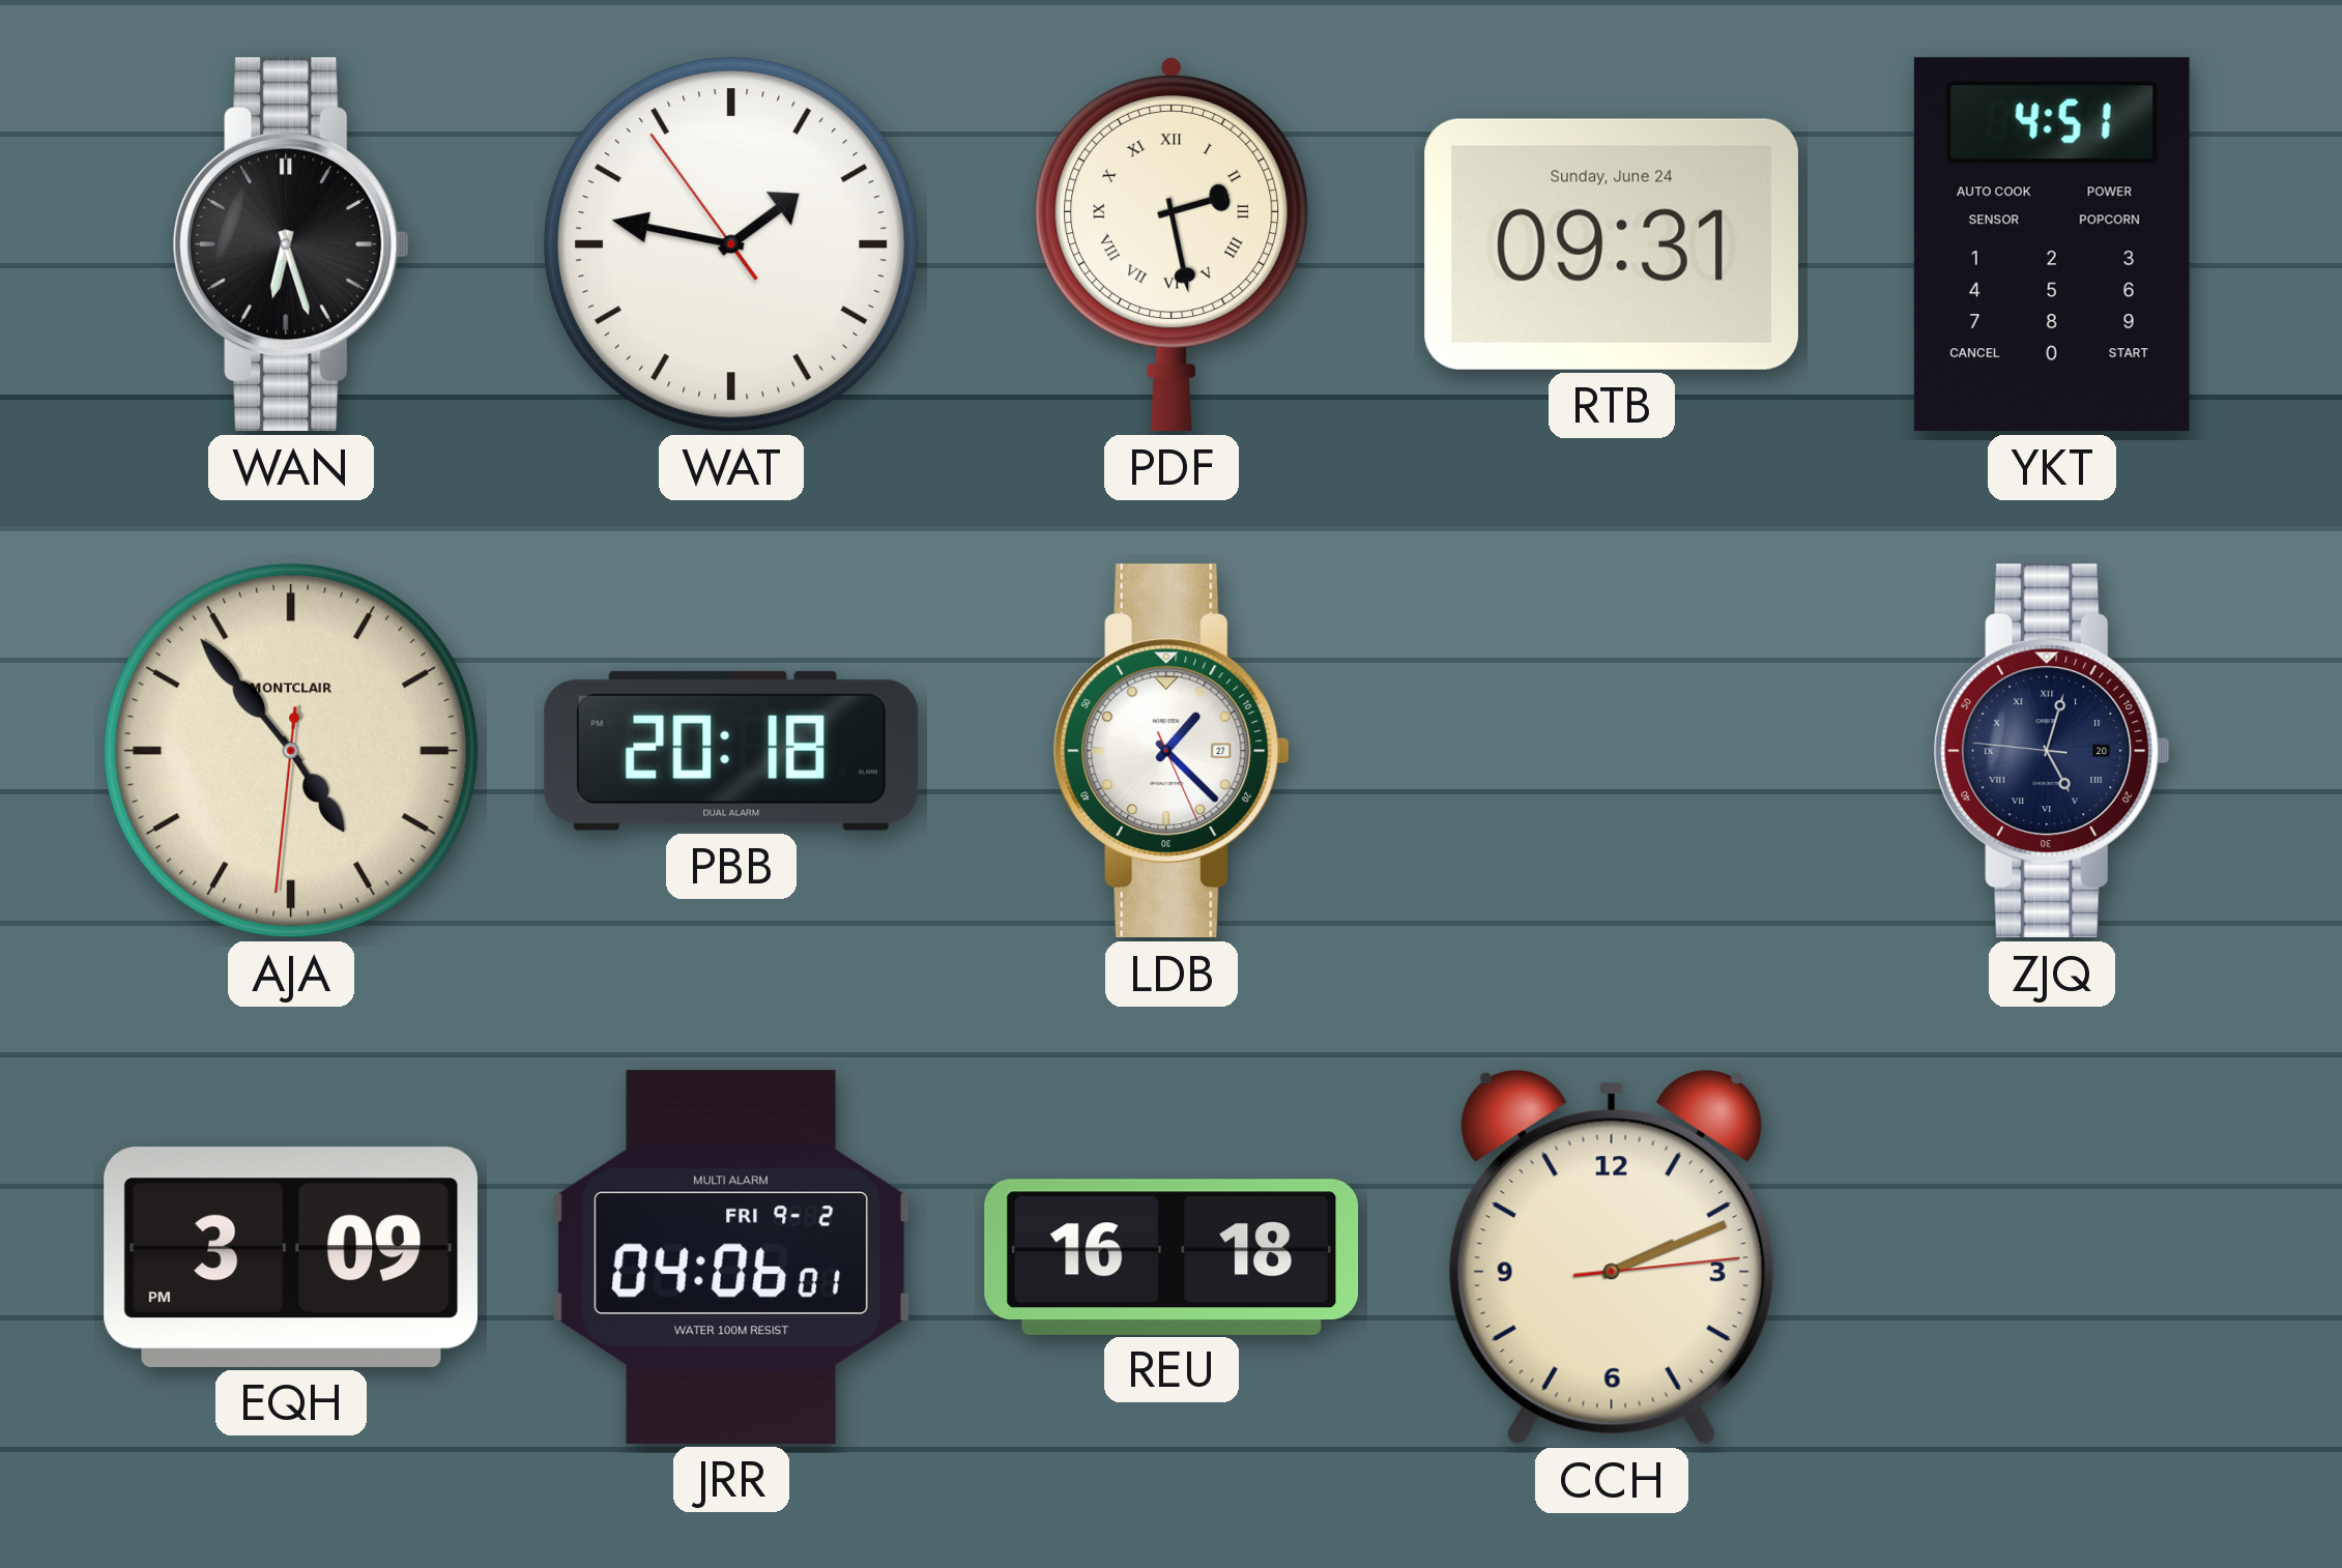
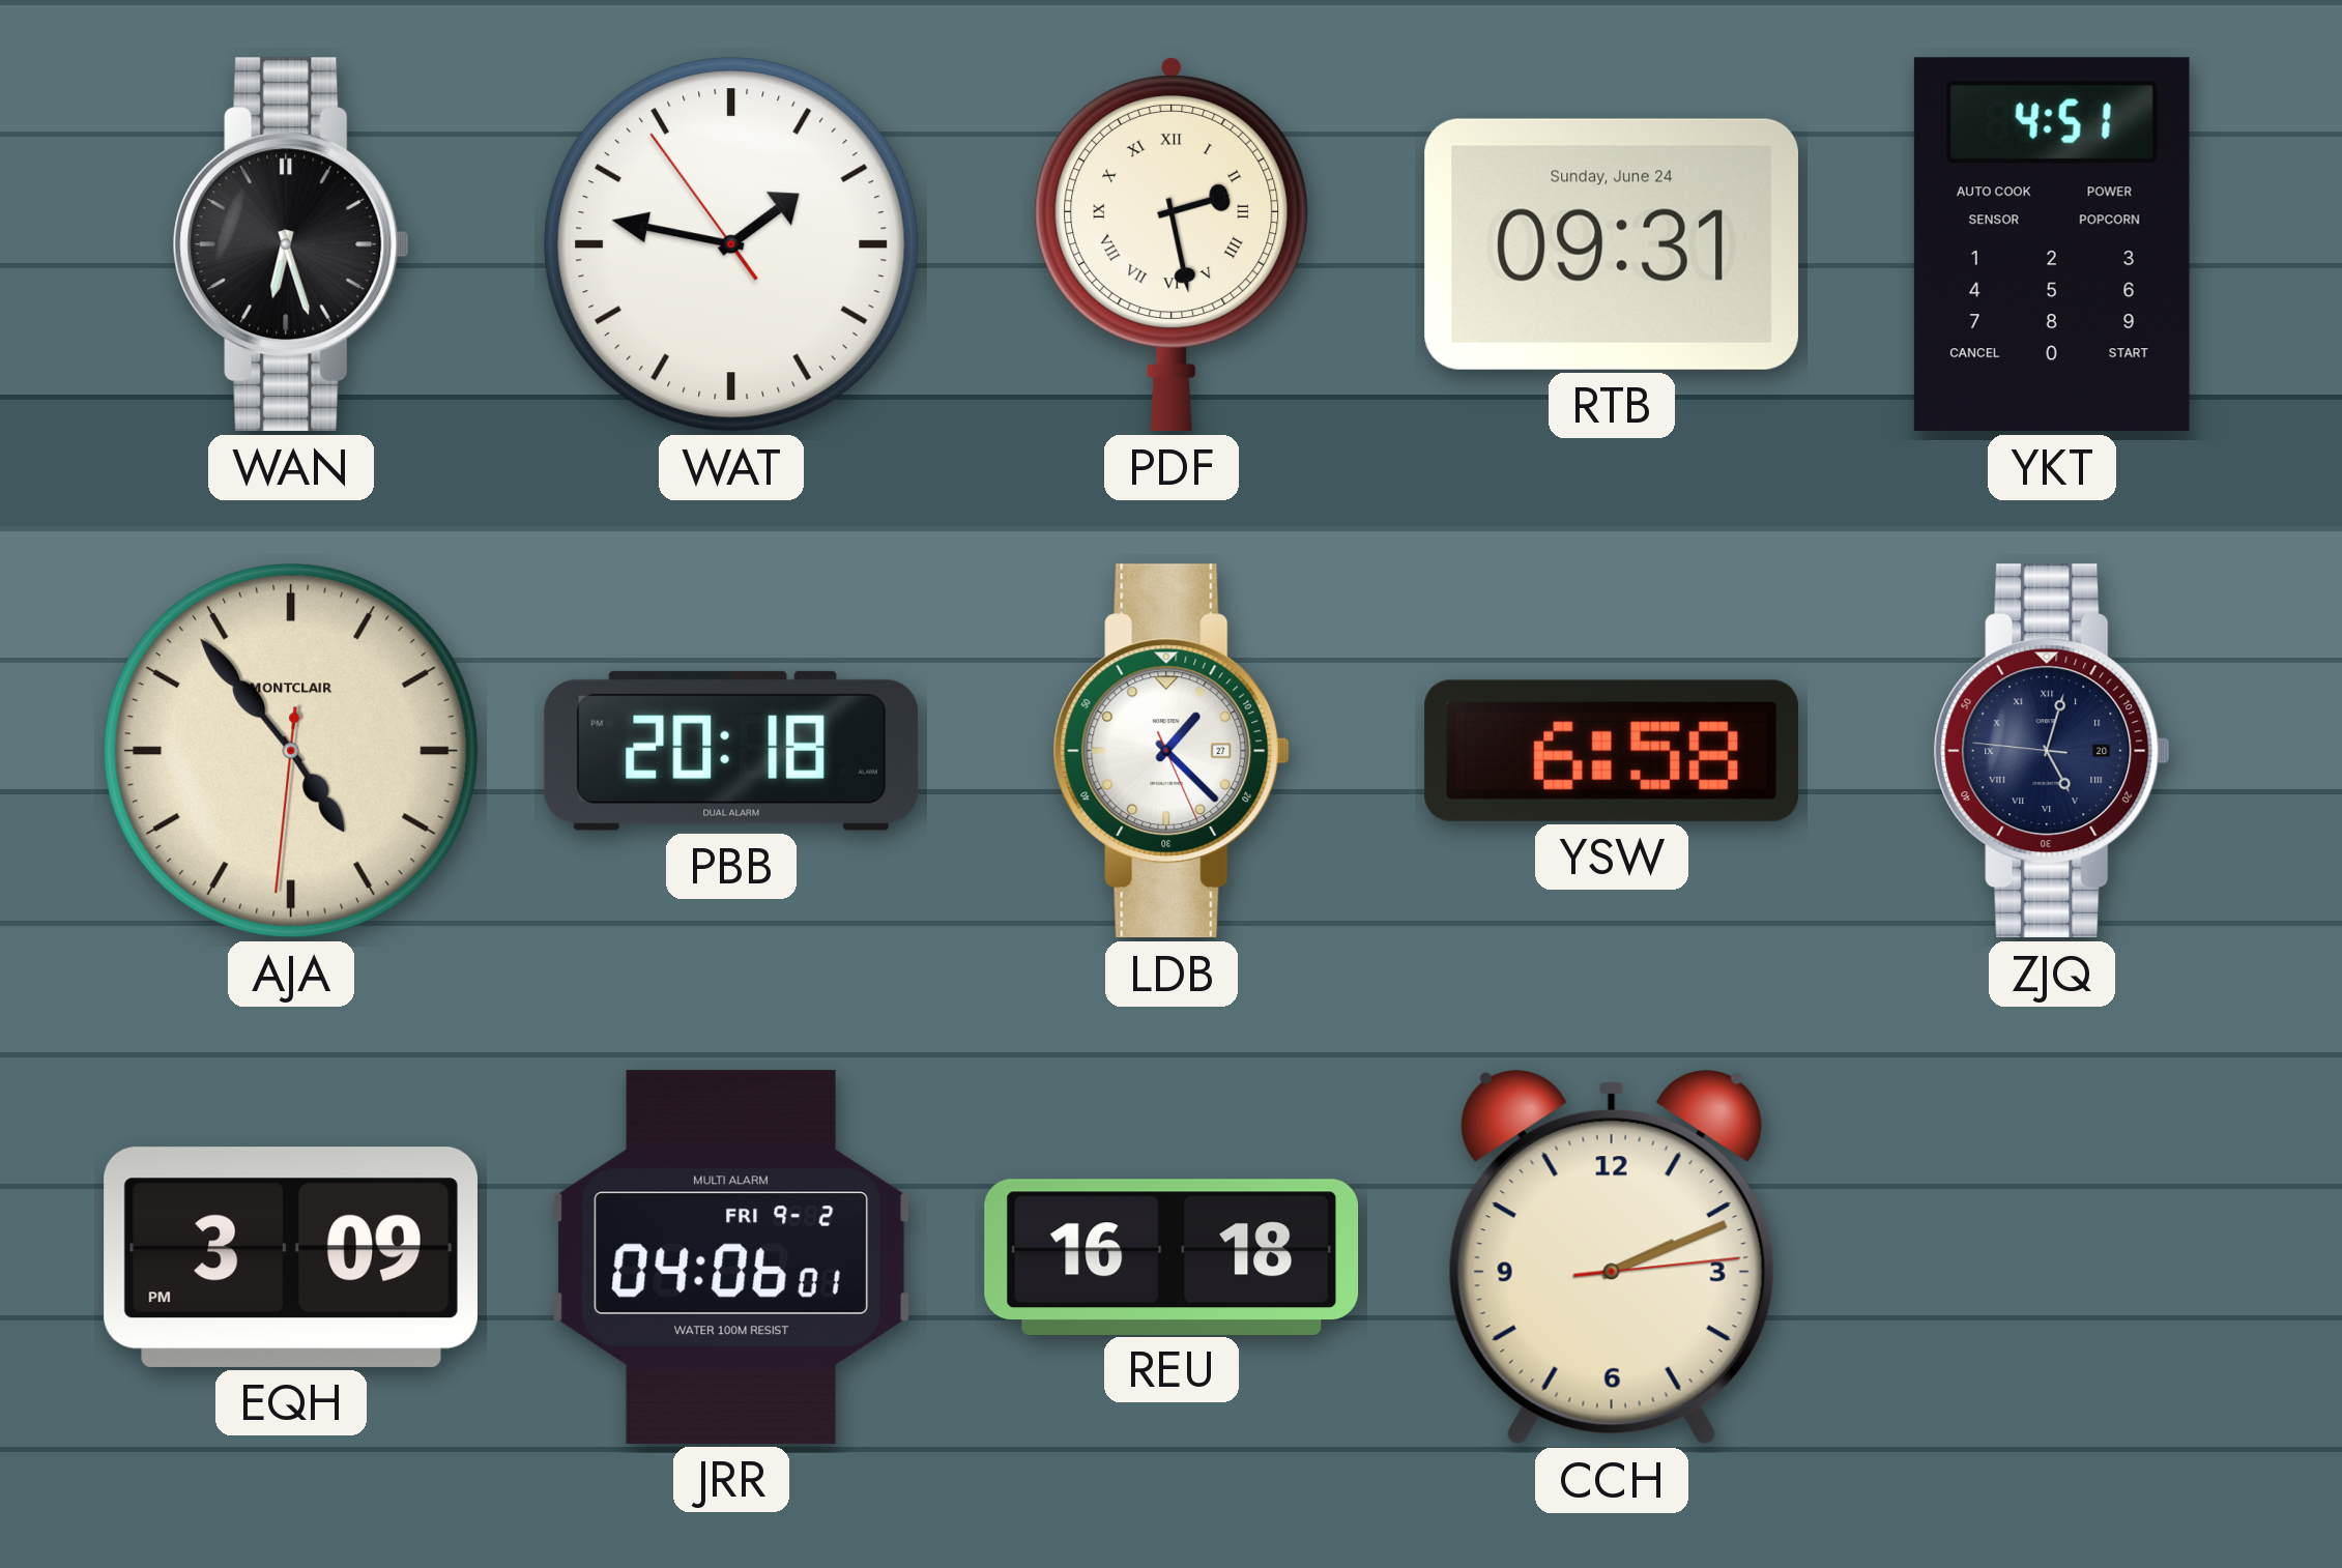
YSW: none -> 6:58 (1612, 751)
